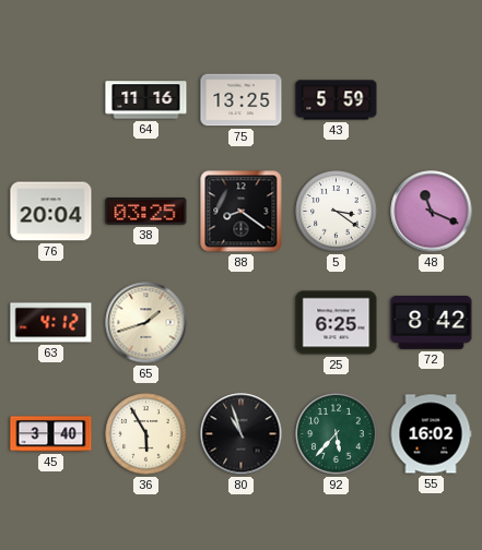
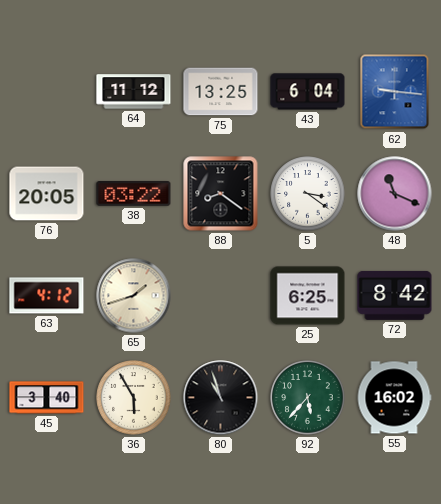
64: 11:16 -> 11:12 (134, 92)
43: 5:59 -> 6:04 (308, 92)
62: none -> 9:16 (395, 92)
76: 20:04 -> 20:05 (47, 194)
38: 03:25 -> 03:22 (134, 194)
